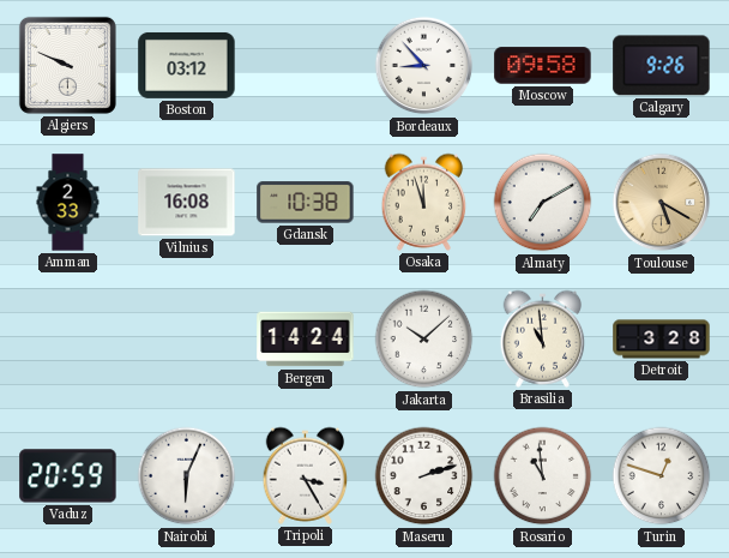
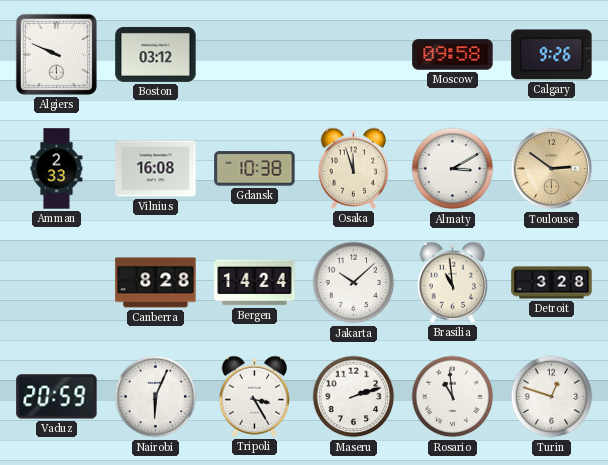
Bordeaux: 8:53 -> none (424, 66)
Almaty: 7:10 -> 3:10 (453, 169)
Toulouse: 5:20 -> 2:51 (552, 169)
Canberra: none -> 8:28 (156, 283)
